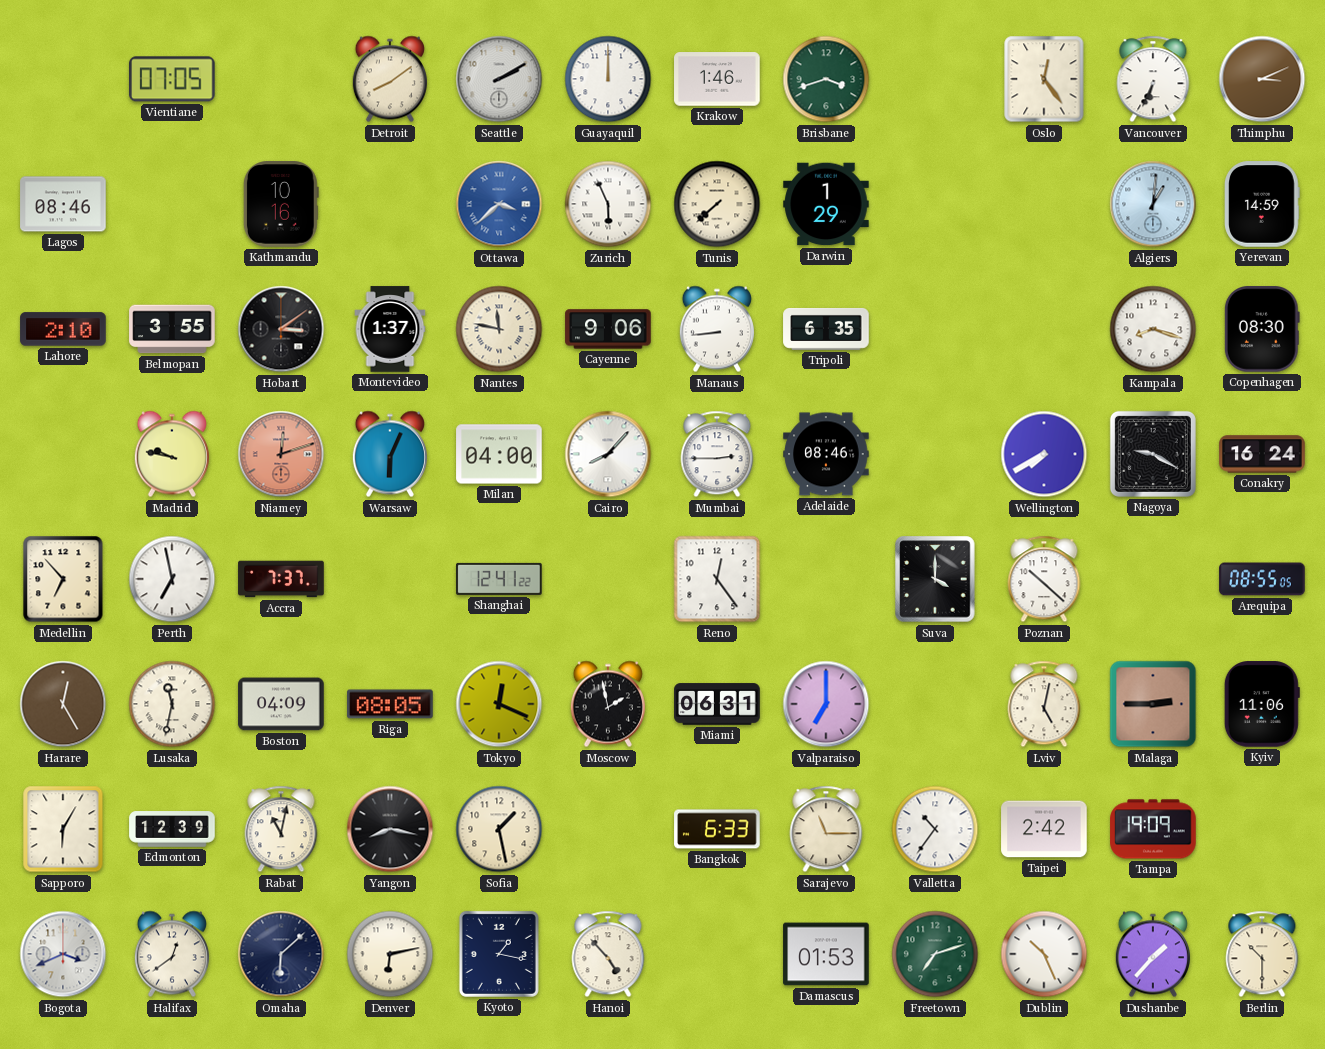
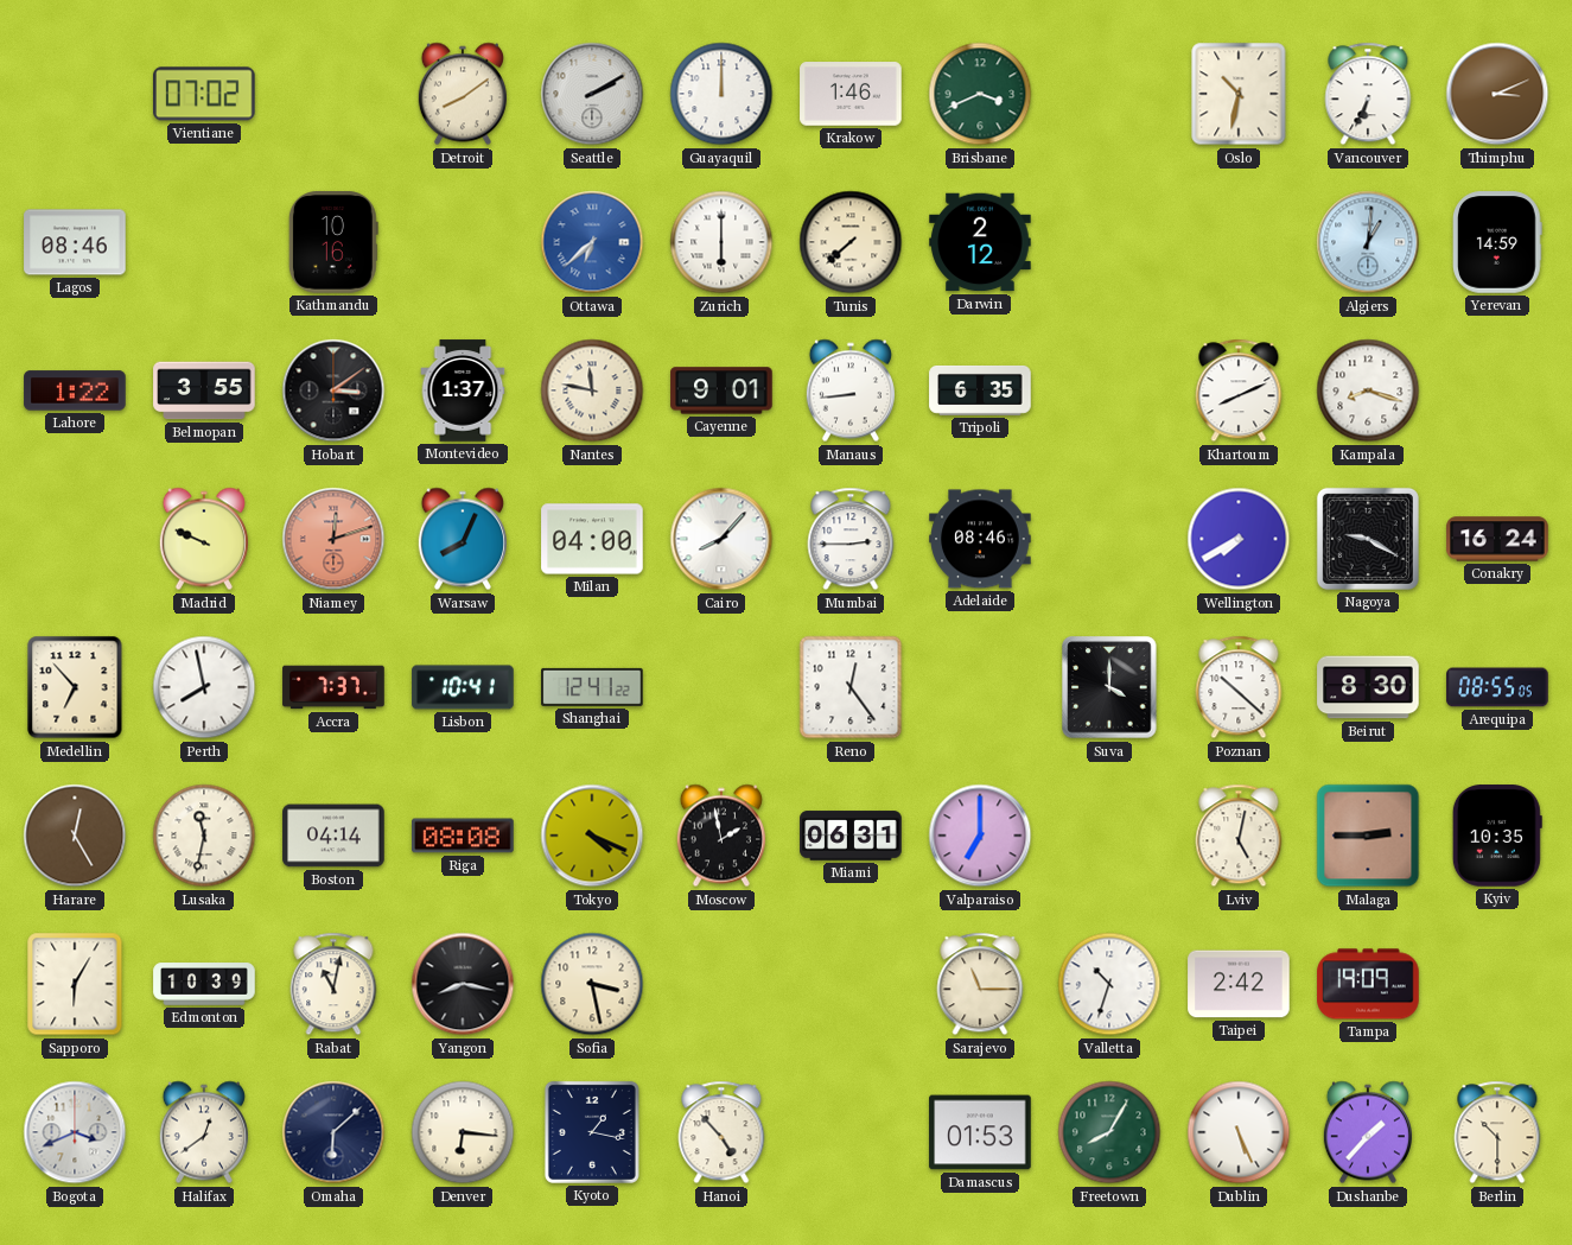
Vientiane: 07:05 -> 07:02 (205, 94)
Brisbane: 3:42 -> 3:41 (980, 94)
Oslo: 12:24 -> 10:32 (1239, 94)
Ottawa: 3:38 -> 6:38 (592, 242)
Zurich: 5:56 -> 6:00 (721, 242)
Darwin: 1:29 -> 2:12 (980, 242)
Lahore: 2:10 -> 1:22 (75, 390)
Cayenne: 9:06 -> 9:01 (721, 390)
Khartoum: none -> 8:11 (1239, 390)
Copenhagen: 08:30 -> none (1262, 329)
Madrid: 9:47 -> 9:49 (204, 539)
Warsaw: 6:04 -> 8:04 (463, 539)
Perth: 6:58 -> 7:58 (204, 687)
Lisbon: none -> 10:41 (463, 687)
Beirut: none -> 8:30 (1368, 687)
Boston: 04:09 -> 04:14 (333, 836)
Riga: 08:05 -> 08:08 (463, 836)
Tokyo: 12:19 -> 4:19 (592, 836)
Kyiv: 11:06 -> 10:35 (1497, 836)
Edmonton: 12:39 -> 10:39 (204, 984)
Sofia: 1:28 -> 3:28 (592, 984)
Bangkok: 6:33 -> none (717, 829)
Valletta: 10:36 -> 10:33 (1109, 984)
Denver: 6:13 -> 6:16 (463, 1132)
Freetown: 7:12 -> 8:05 (1109, 1132)
Dublin: 10:26 -> 5:26 (1239, 1132)
